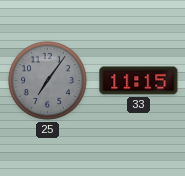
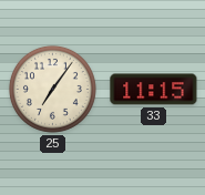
25 dial: grey -> cream (52, 89)
